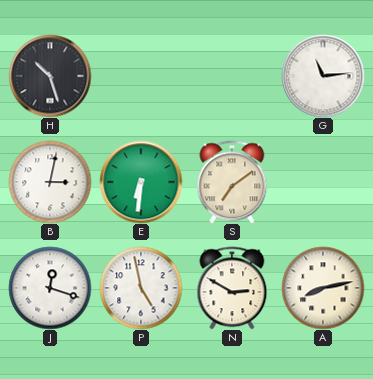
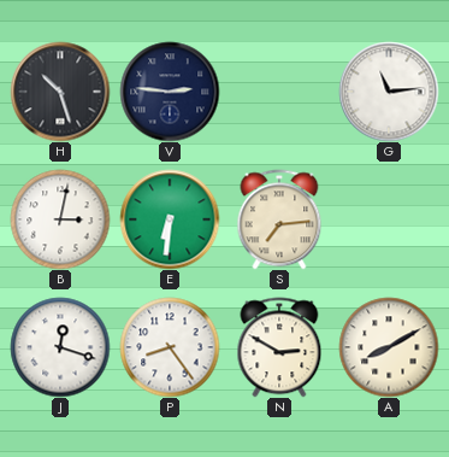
V: none -> 2:46 (170, 92)
S: 7:09 -> 7:14 (279, 219)
P: 4:58 -> 8:24 (170, 347)
A: 8:13 -> 8:10 (389, 347)
